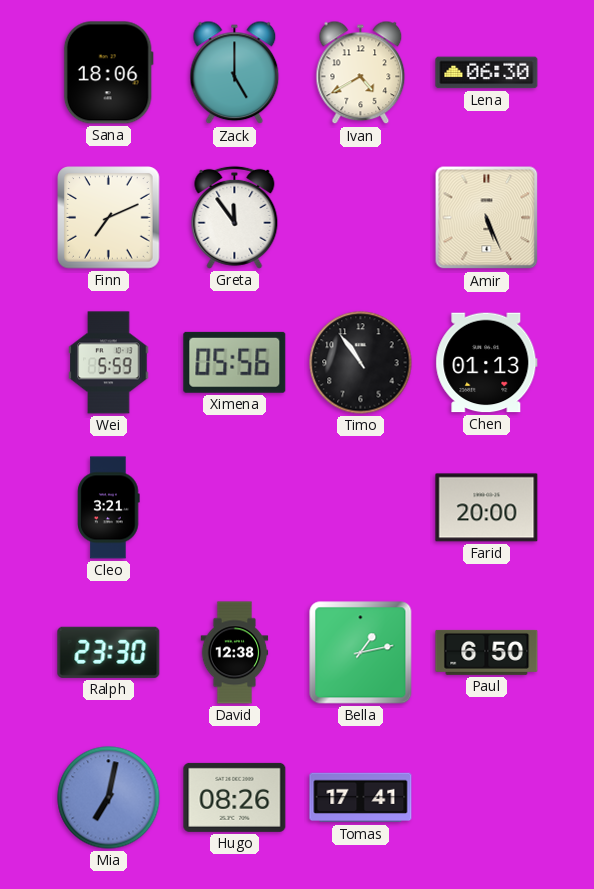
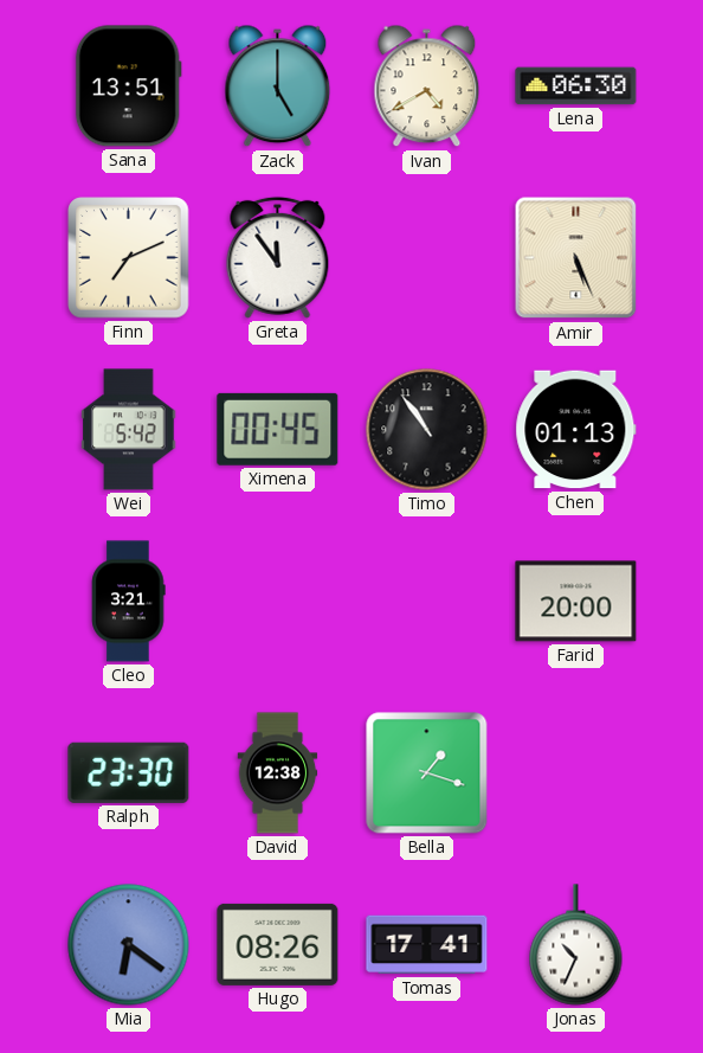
Sana: 18:06 -> 13:51 (128, 86)
Wei: 5:59 -> 5:42 (129, 430)
Ximena: 05:56 -> 00:45 (278, 429)
Bella: 1:13 -> 1:18 (427, 773)
Paul: 6:50 -> none (487, 652)
Mia: 7:02 -> 6:21 (129, 945)
Jonas: none -> 10:34 (576, 945)
